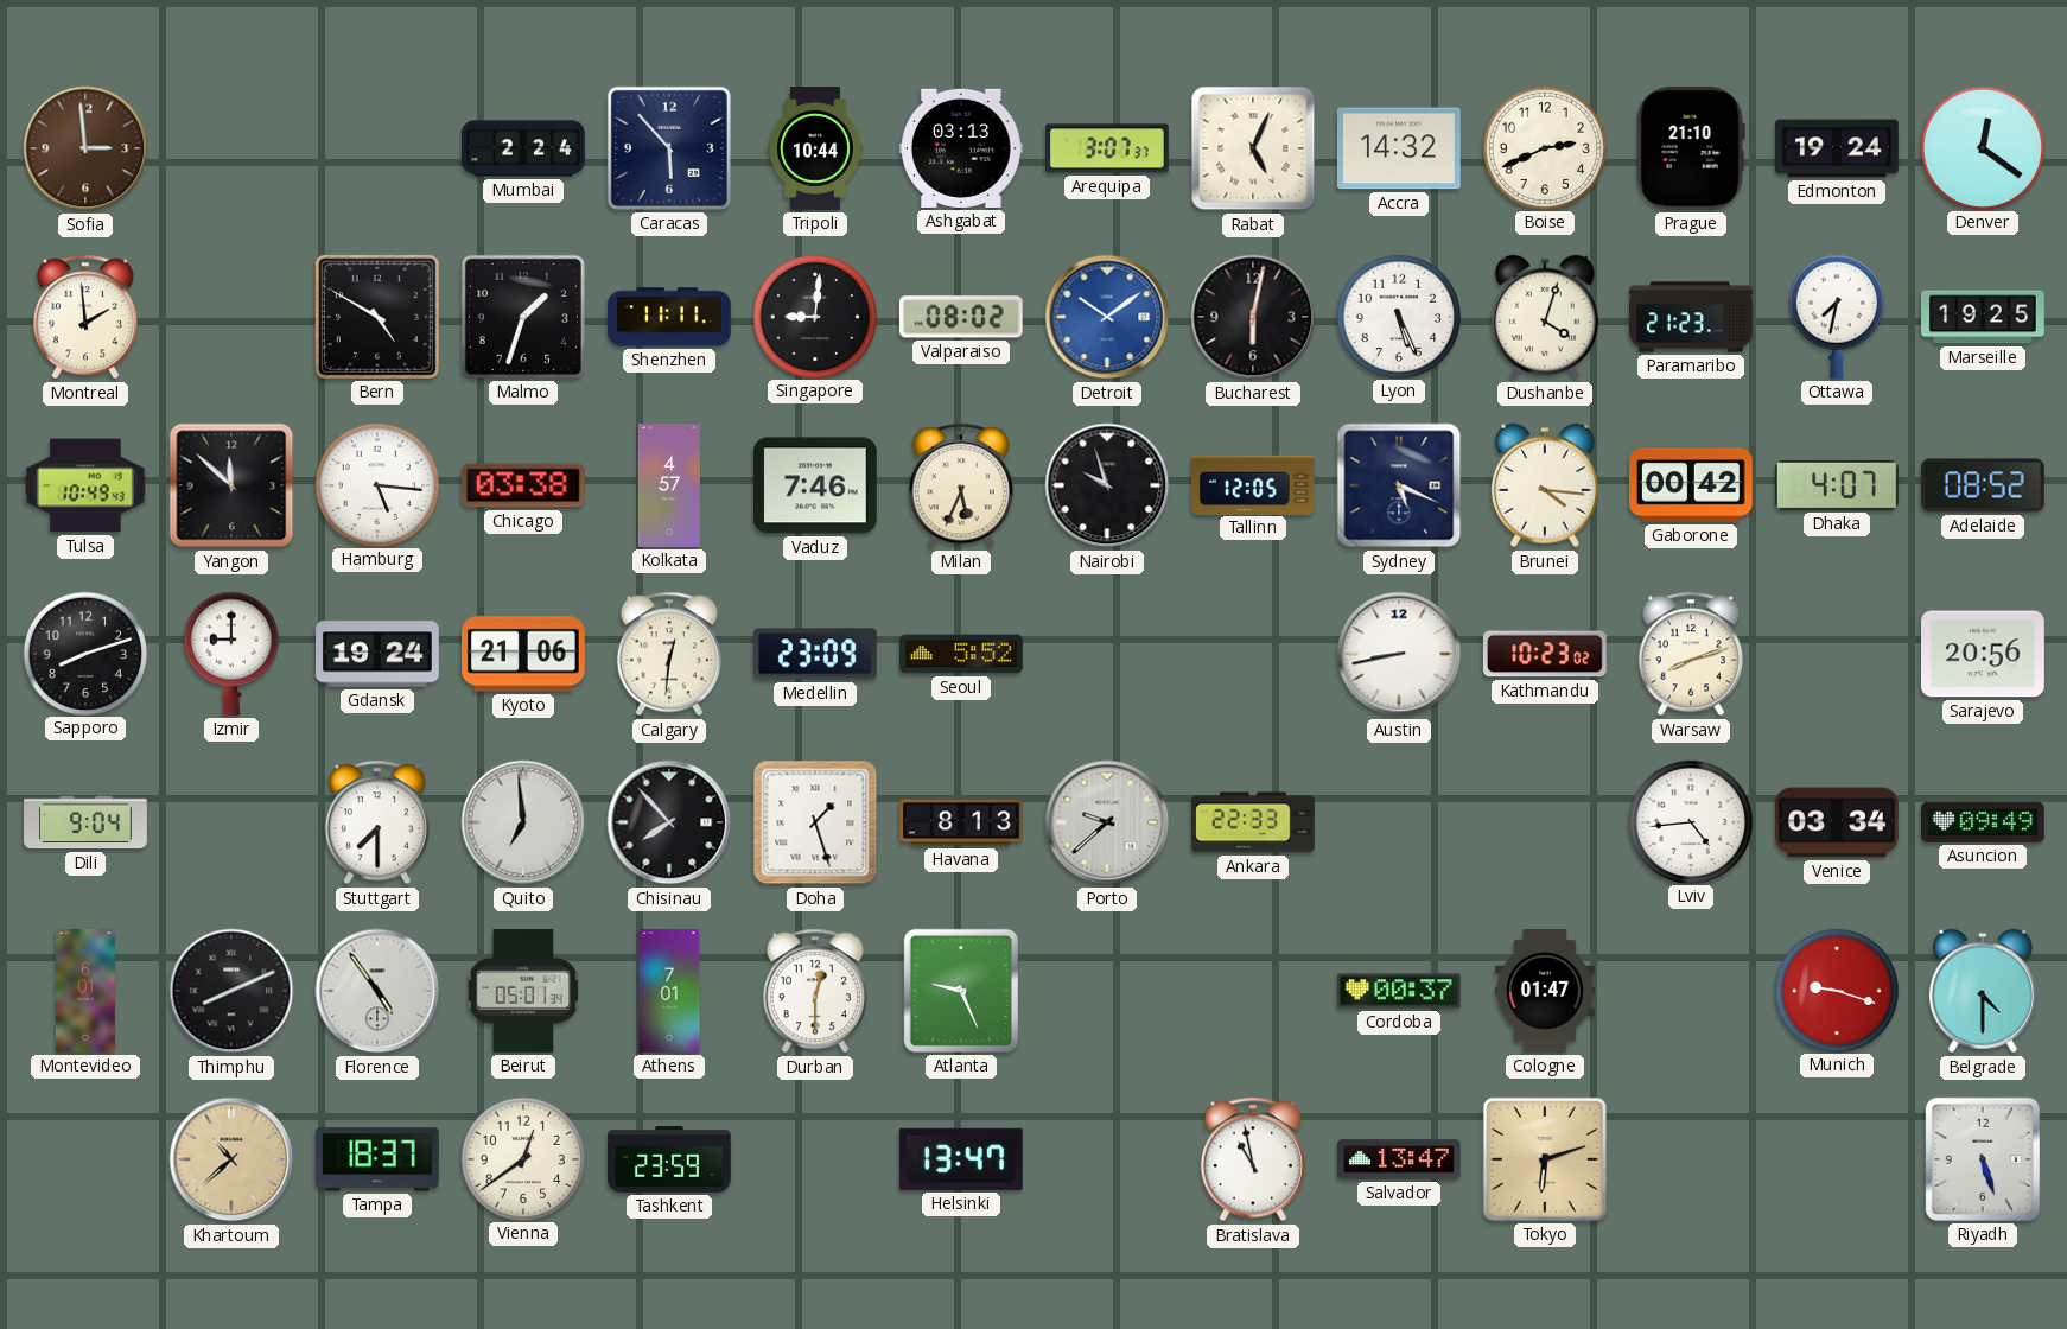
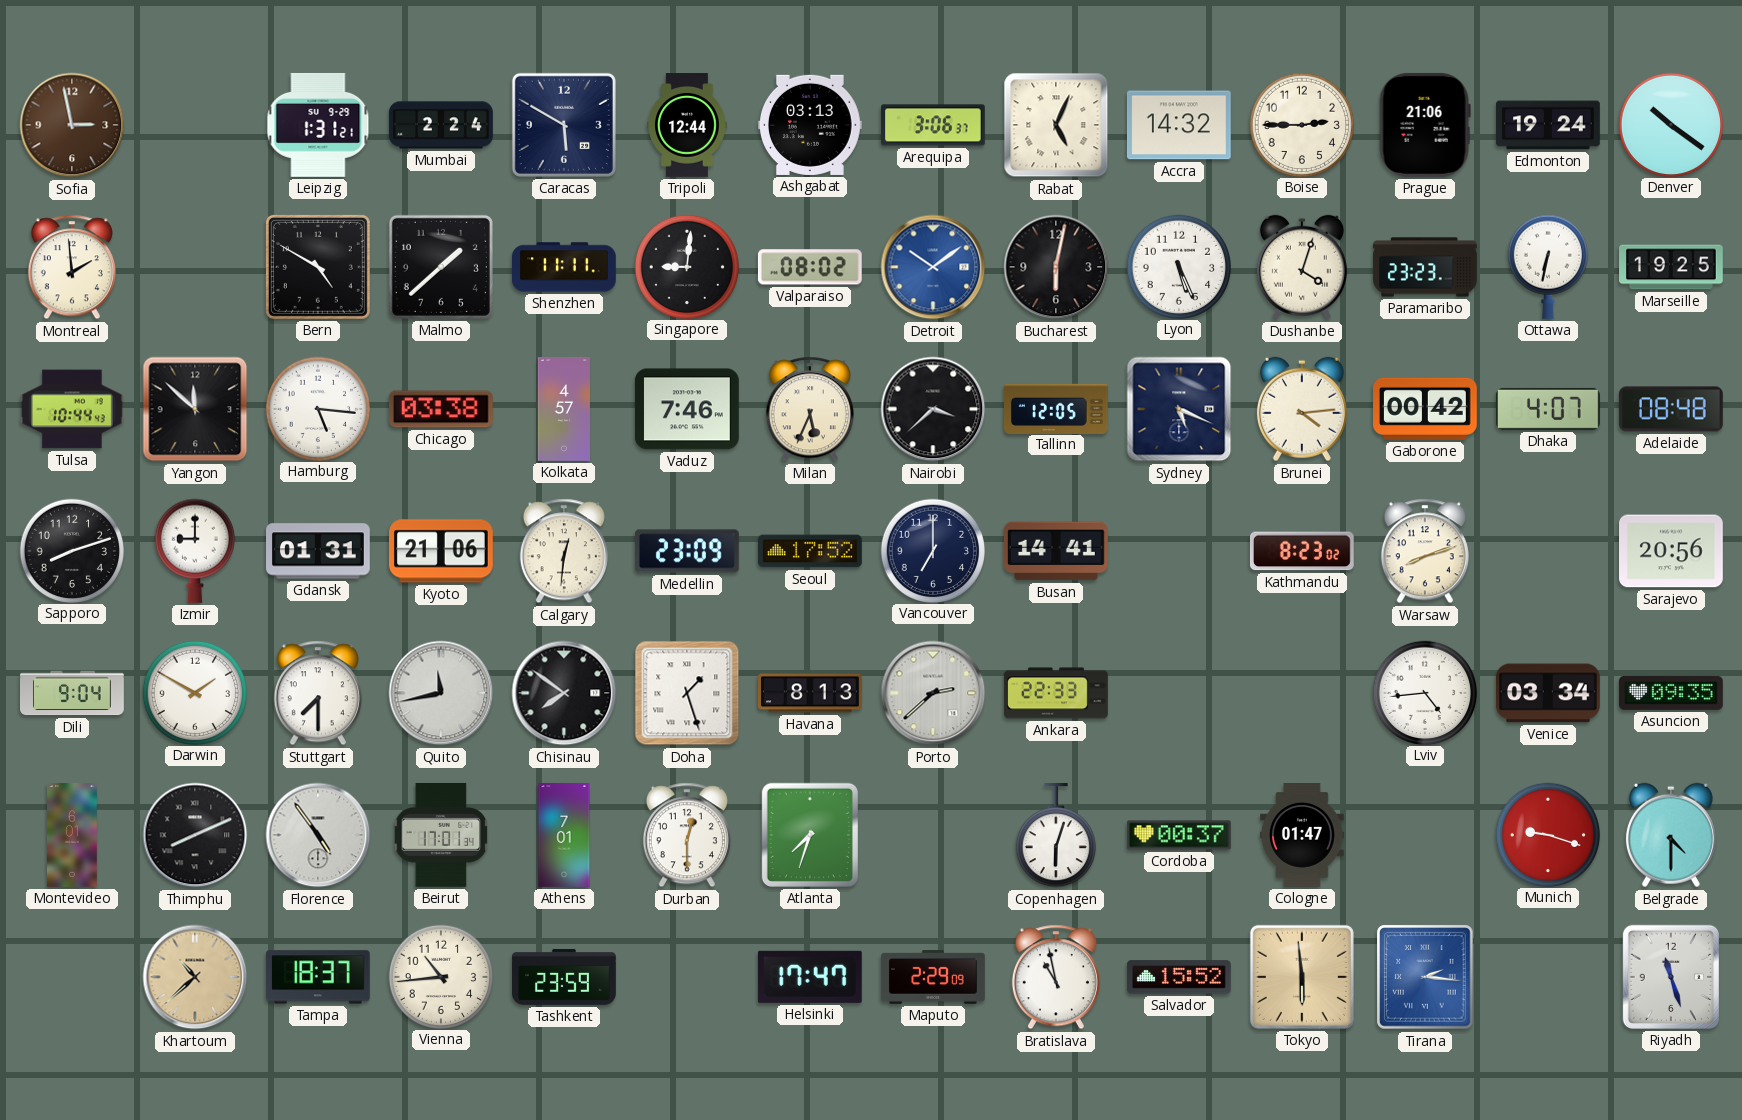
Sofia: 2:59 -> 2:58 (72, 125)
Leipzig: none -> 1:31 (318, 125)
Caracas: 5:53 -> 5:50 (564, 125)
Tripoli: 10:44 -> 12:44 (687, 125)
Arequipa: 3:07 -> 3:06 (934, 125)
Boise: 2:41 -> 2:45 (1301, 124)
Prague: 21:10 -> 21:06 (1425, 125)
Denver: 12:21 -> 10:21 (1670, 124)
Malmo: 1:33 -> 1:38 (441, 267)
Paramaribo: 21:23 -> 23:23 (1425, 267)
Ottawa: 7:32 -> 6:32 (1548, 267)
Tulsa: 10:49 -> 10:44 (73, 409)
Nairobi: 9:57 -> 3:38 (933, 409)
Brunei: 4:16 -> 4:14 (1302, 409)
Adelaide: 08:52 -> 08:48 (1672, 409)
Gdansk: 19:24 -> 01:31 (319, 551)
Seoul: 5:52 -> 17:52 (811, 551)
Vancouver: none -> 7:00 (932, 550)
Busan: none -> 14:41 (1057, 551)
Austin: 8:43 -> none (1399, 654)
Kathmandu: 10:23 -> 8:23 (1302, 551)
Darwin: none -> 1:50 (194, 692)
Quito: 6:59 -> 11:43 (441, 693)
Chisinau: 7:53 -> 7:51 (564, 693)
Porto: 9:38 -> 2:38 (933, 693)
Asuncion: 09:49 -> 09:35 (1672, 693)
Beirut: 05:01 -> 17:01 (441, 835)
Atlanta: 9:26 -> 7:33 (810, 835)
Copenhagen: none -> 6:03 (1056, 836)
Vienna: 12:39 -> 10:44 (440, 976)
Helsinki: 13:47 -> 17:47 (810, 977)
Maputo: none -> 2:29 (933, 977)
Salvador: 13:47 -> 15:52 (1180, 977)
Tokyo: 6:12 -> 5:59 (1302, 977)
Tirana: none -> 2:16 (1425, 977)
Riyadh: 5:27 -> 11:27 (1671, 977)
